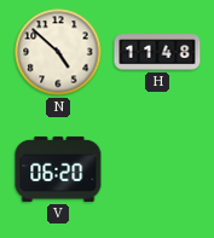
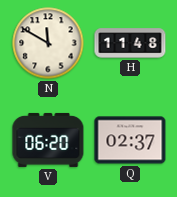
N: 4:52 -> 11:50 (48, 43)
Q: none -> 02:37 (130, 140)
